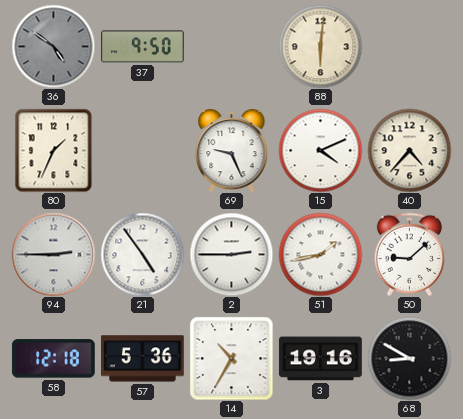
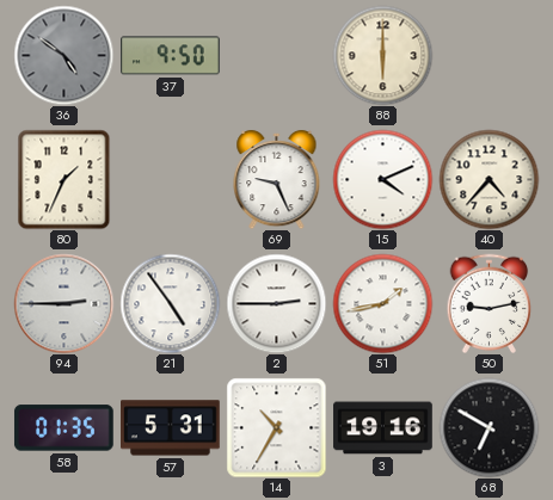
88: 6:01 -> 6:00 (382, 55)
50: 9:08 -> 9:13 (490, 303)
58: 12:18 -> 01:35 (63, 428)
57: 5:36 -> 5:31 (171, 428)
68: 8:50 -> 6:50 (489, 427)
